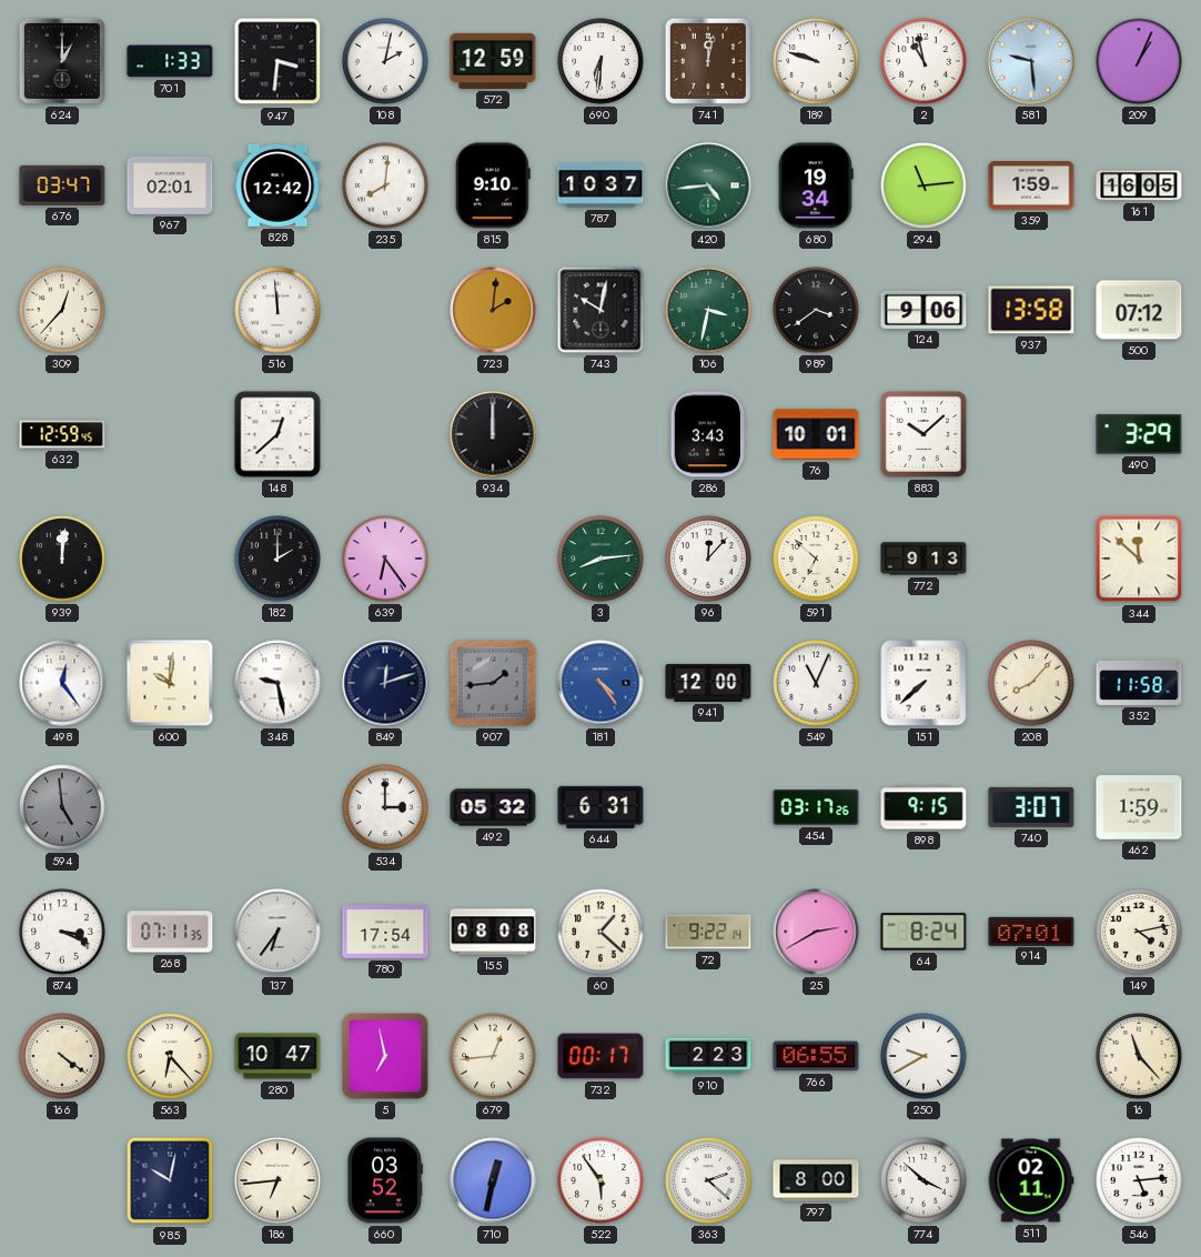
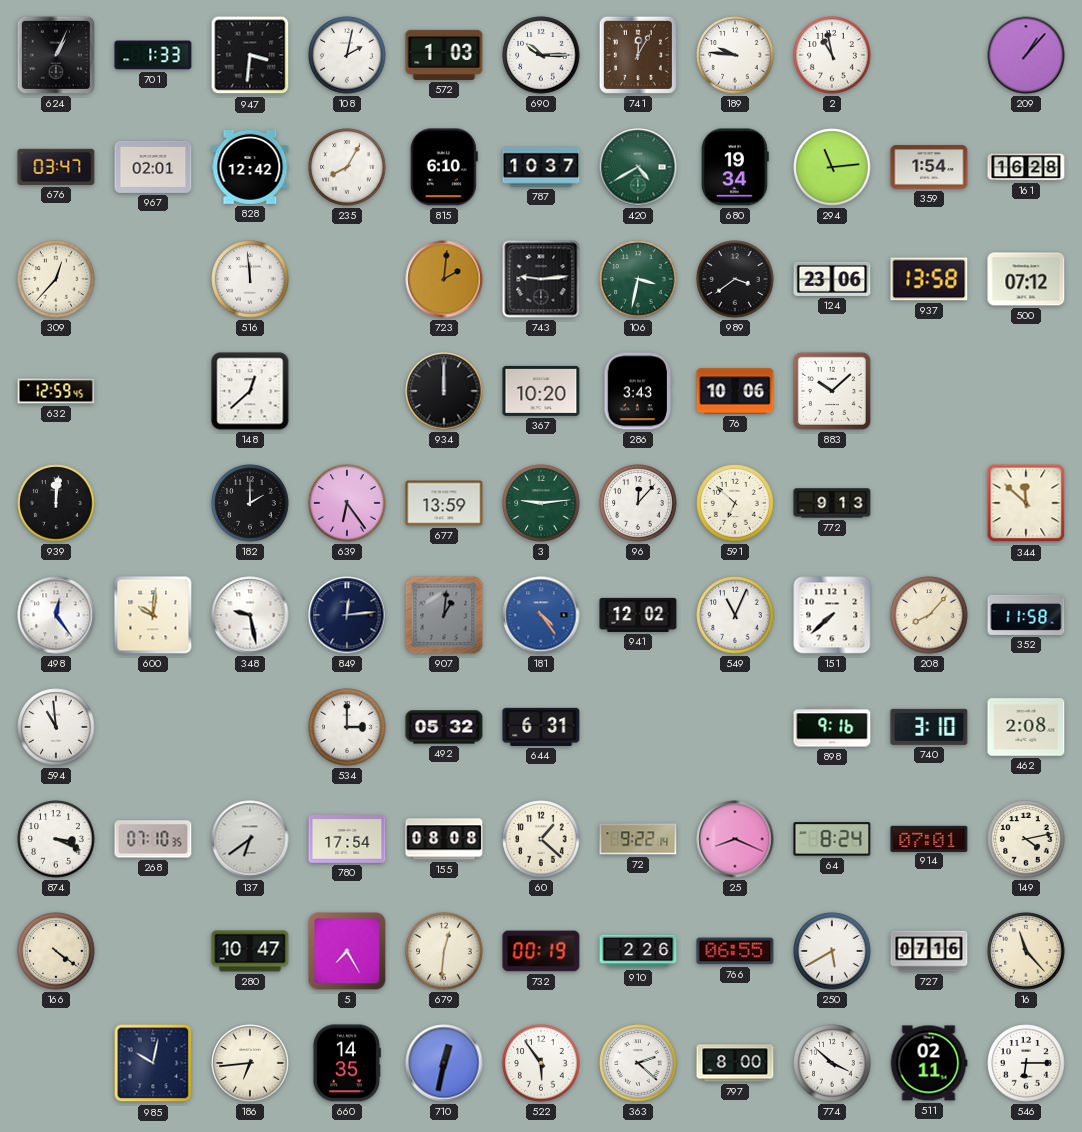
624: 1:00 -> 1:04 (56, 55)
572: 12:59 -> 1:03 (444, 55)
690: 6:31 -> 10:15 (541, 55)
741: 12:02 -> 12:05 (638, 55)
189: 9:48 -> 9:46 (735, 55)
581: 9:29 -> none (1031, 61)
209: 1:04 -> 1:07 (1026, 55)
235: 8:01 -> 8:05 (347, 167)
815: 9:10 -> 6:10 (444, 167)
420: 4:44 -> 4:40 (638, 167)
359: 1:59 -> 1:54 (929, 167)
161: 16:05 -> 16:28 (1026, 167)
743: 10:02 -> 9:14 (541, 279)
124: 9:06 -> 23:06 (832, 279)
367: none -> 10:20 (541, 391)
76: 10:01 -> 10:06 (735, 391)
490: 3:29 -> none (1139, 434)
677: none -> 13:59 (444, 503)
3: 8:14 -> 9:14 (541, 503)
849: 12:12 -> 12:14 (347, 615)
907: 1:44 -> 1:01 (444, 615)
941: 12:00 -> 12:02 (638, 615)
594: 4:59 -> 10:59 (56, 727)
594 dial: grey -> white (56, 727)
454: 03:17 -> none (816, 807)
898: 9:15 -> 9:16 (832, 727)
740: 3:07 -> 3:10 (929, 727)
462: 1:59 -> 2:08 (1026, 727)
268: 07:11 -> 07:10 (153, 839)
137: 6:36 -> 6:39 (250, 839)
25: 2:40 -> 8:19 (735, 839)
563: 6:23 -> none (170, 1056)
5: 6:58 -> 7:25 (347, 951)
679: 12:44 -> 12:31 (444, 951)
732: 00:17 -> 00:19 (541, 951)
910: 2:23 -> 2:26 (638, 951)
250: 9:40 -> 5:40 (832, 951)
727: none -> 07:16 (929, 951)
660: 03:52 -> 14:35 (346, 1063)
546: 5:14 -> 6:15 (1026, 1063)
